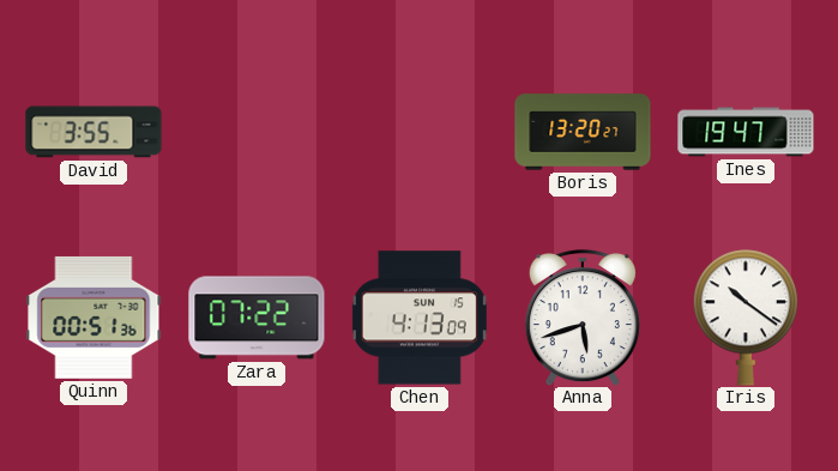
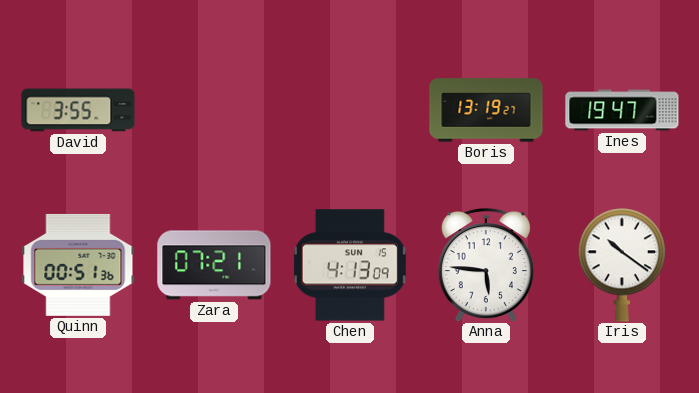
Boris: 13:20 -> 13:19 (486, 110)
Zara: 07:22 -> 07:21 (214, 265)
Anna: 5:42 -> 5:46 (486, 265)
